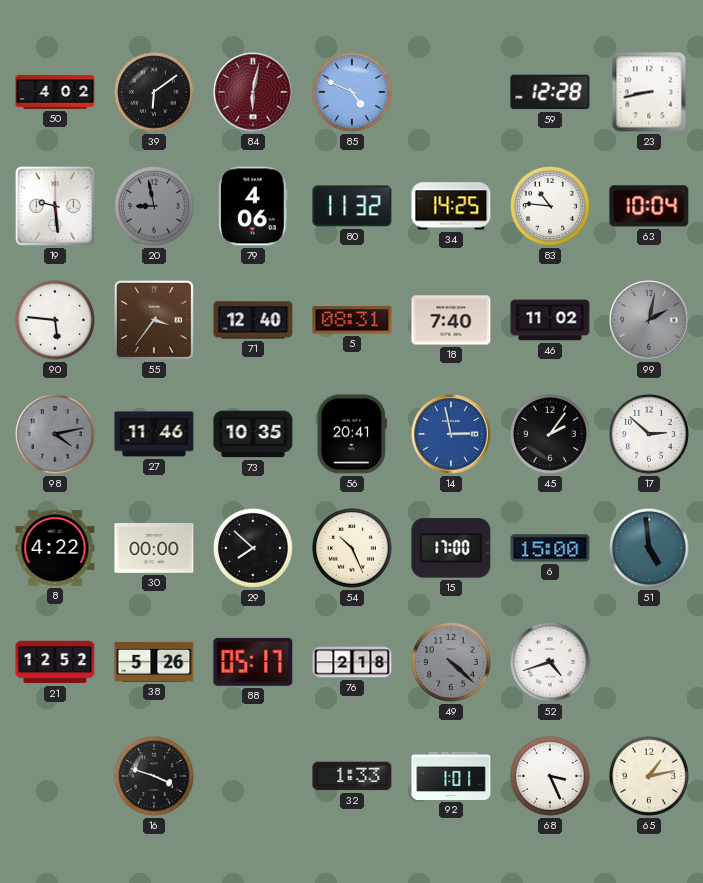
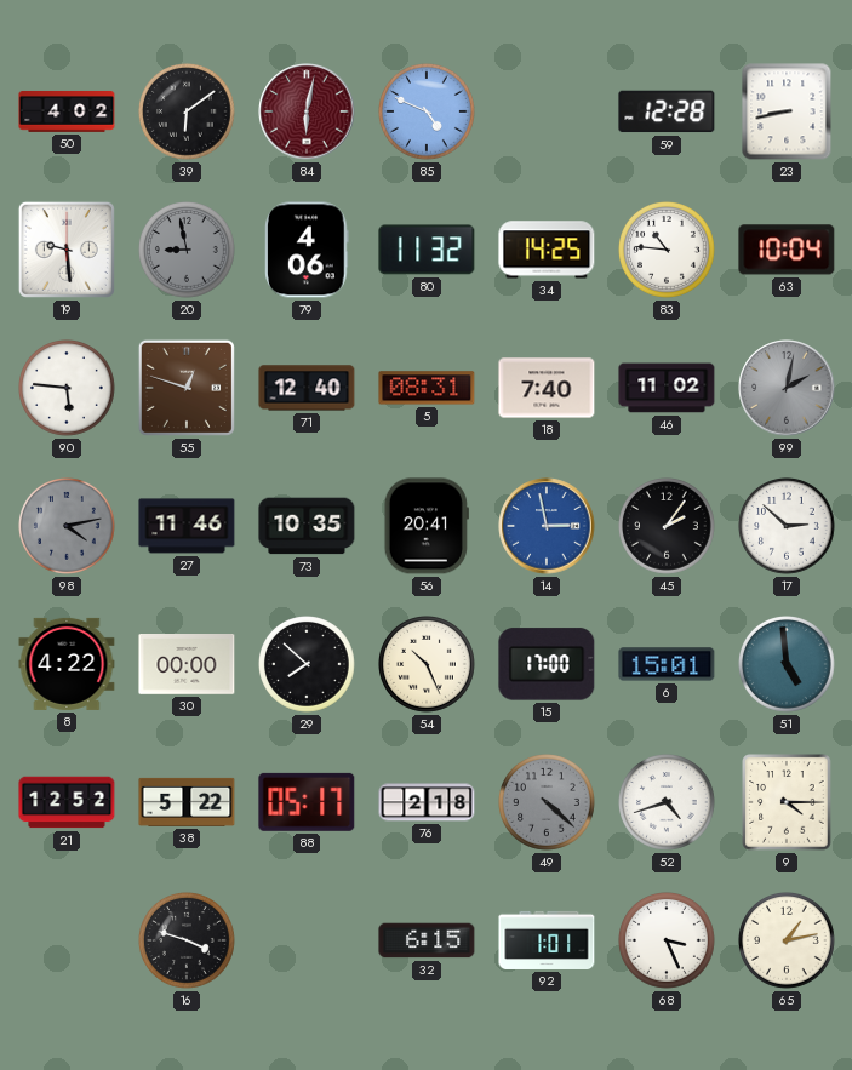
55: 3:36 -> 12:48 (187, 388)
6: 15:00 -> 15:01 (667, 664)
38: 5:26 -> 5:22 (187, 802)
9: none -> 4:15 (787, 802)
32: 1:33 -> 6:15 (427, 940)
